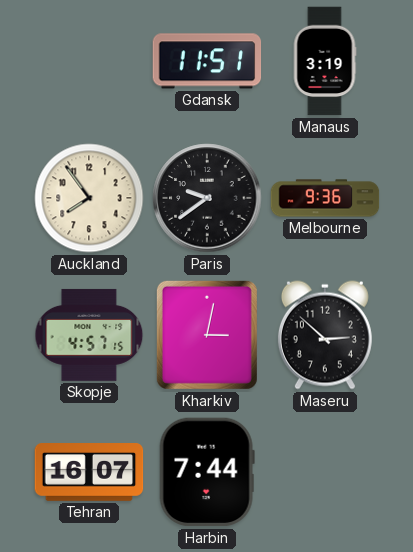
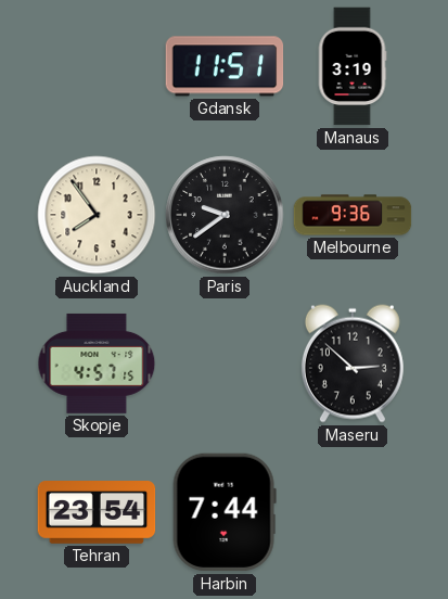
Kharkiv: 3:02 -> none (207, 335)
Tehran: 16:07 -> 23:54 (97, 513)
